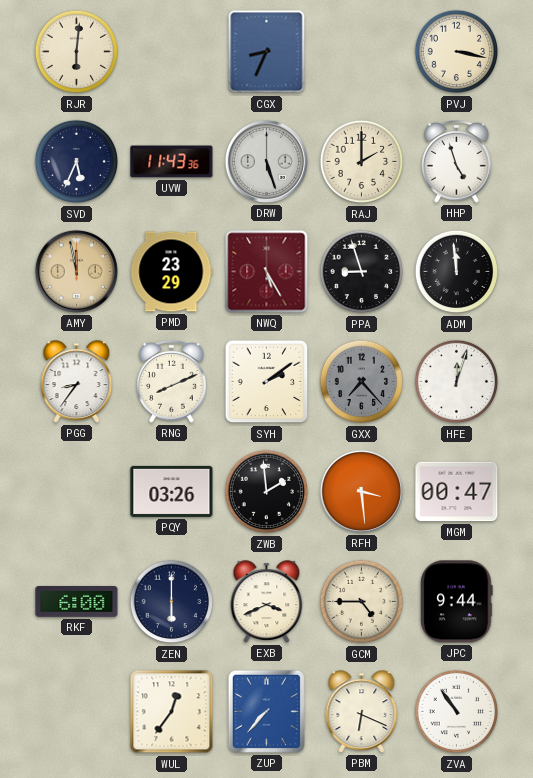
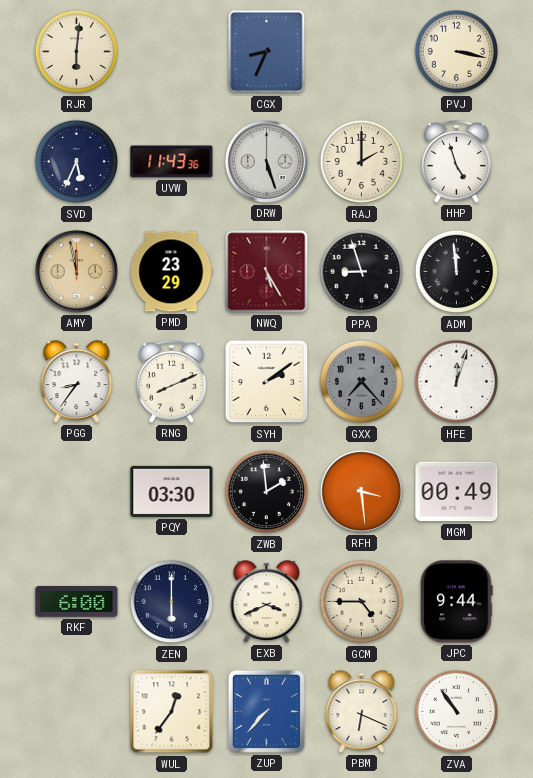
PQY: 03:26 -> 03:30 (172, 491)
MGM: 00:47 -> 00:49 (457, 492)
